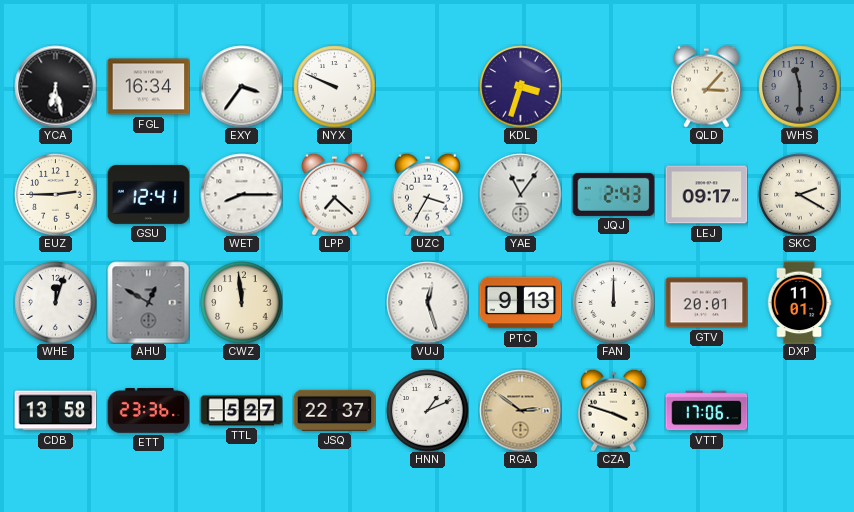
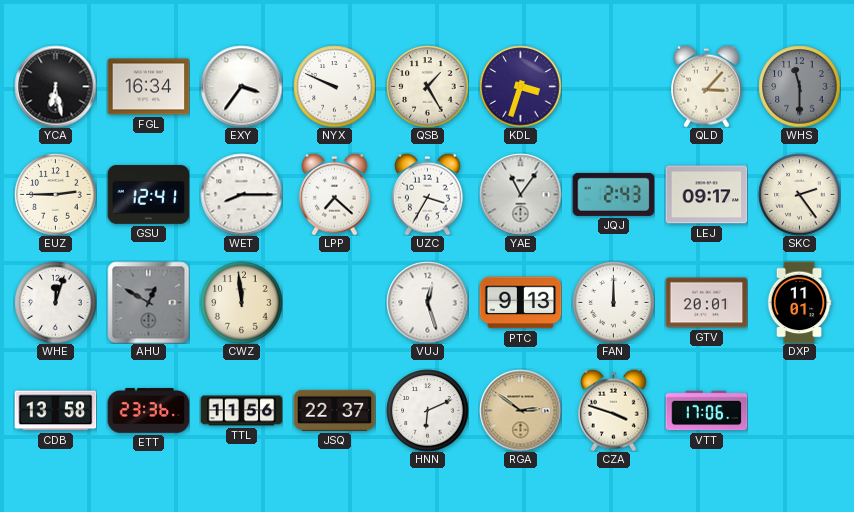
QSB: none -> 1:25 (427, 86)
SKC: 2:20 -> 2:24 (799, 194)
TTL: 5:27 -> 11:56 (241, 411)
HNN: 1:11 -> 6:11 (427, 410)
